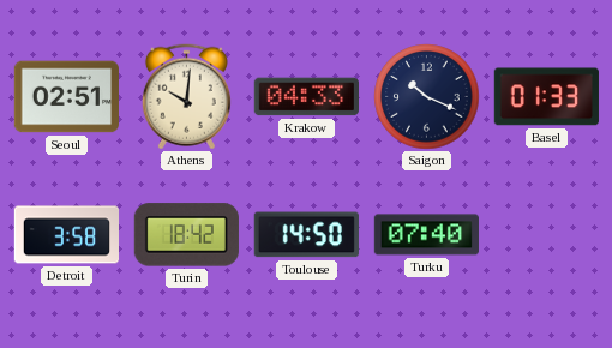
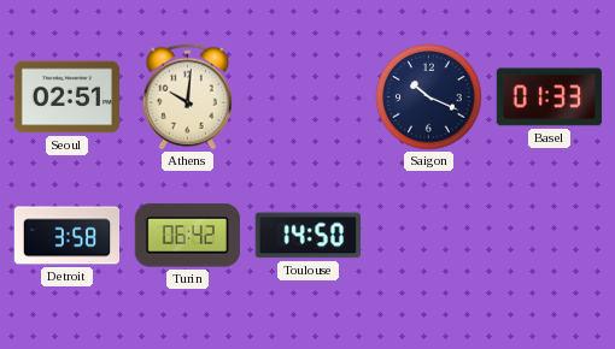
Krakow: 04:33 -> none (306, 97)
Turin: 18:42 -> 06:42 (187, 236)
Turku: 07:40 -> none (426, 235)
